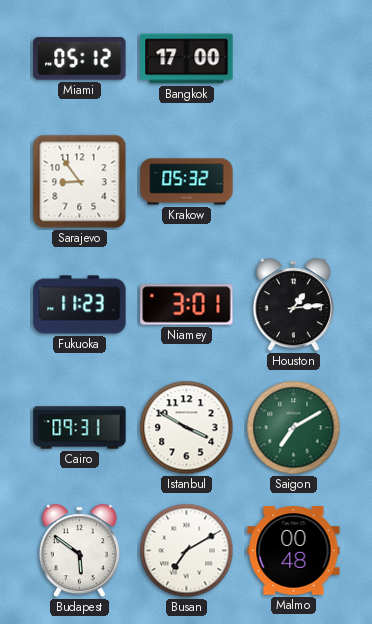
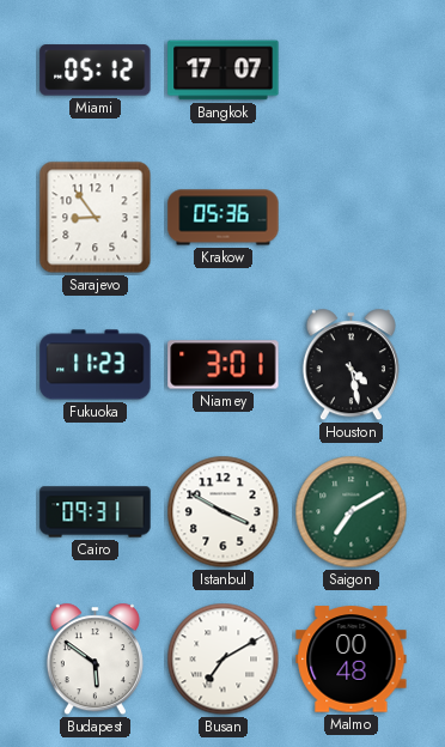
Bangkok: 17:00 -> 17:07 (224, 71)
Krakow: 05:32 -> 05:36 (224, 218)
Houston: 1:14 -> 4:28 (350, 365)
